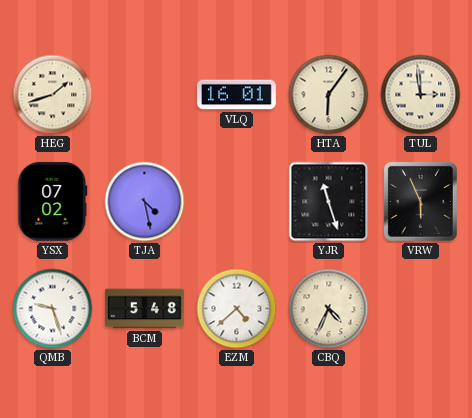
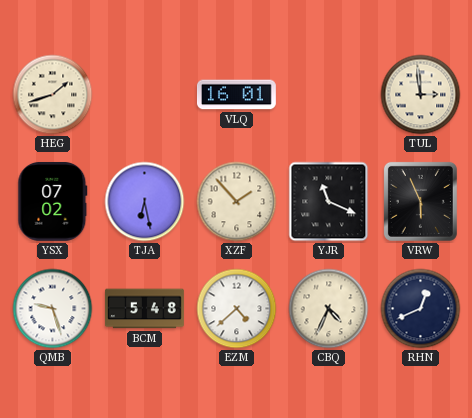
HTA: 6:06 -> none (329, 95)
TJA: 4:28 -> 6:28 (145, 202)
XZF: none -> 1:53 (237, 202)
YJR: 11:27 -> 11:19 (329, 202)
RHN: none -> 12:41 (421, 309)
